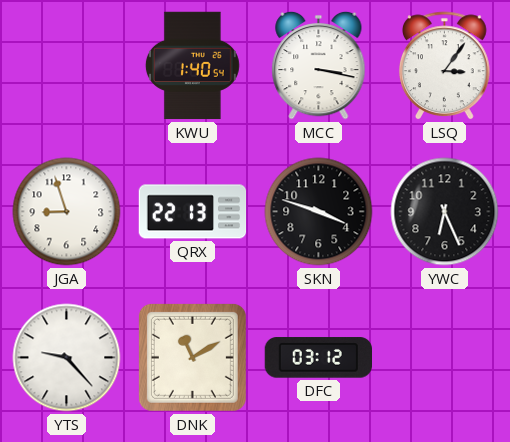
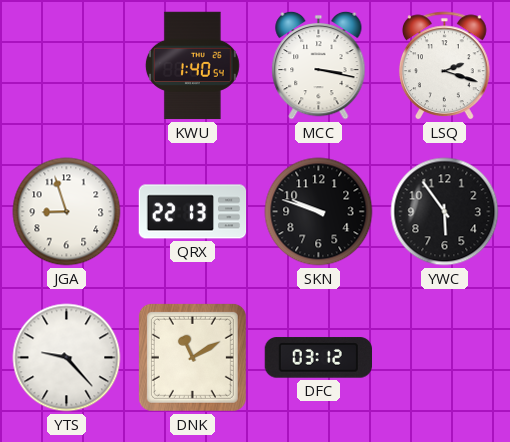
LSQ: 3:06 -> 2:18 (445, 66)
SKN: 3:48 -> 9:48 (319, 212)
YWC: 6:26 -> 5:54 (445, 212)
